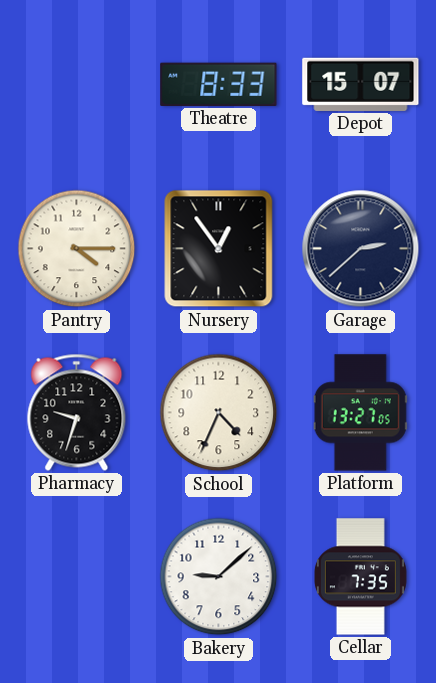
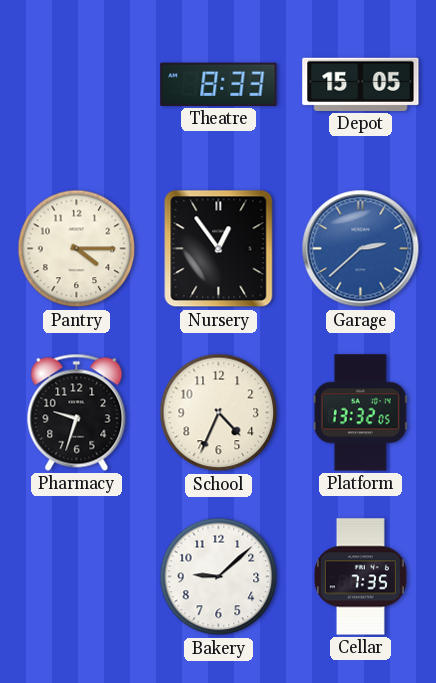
Depot: 15:07 -> 15:05 (361, 84)
Garage dial: navy -> blue (361, 249)
Platform: 13:27 -> 13:32 (360, 413)
